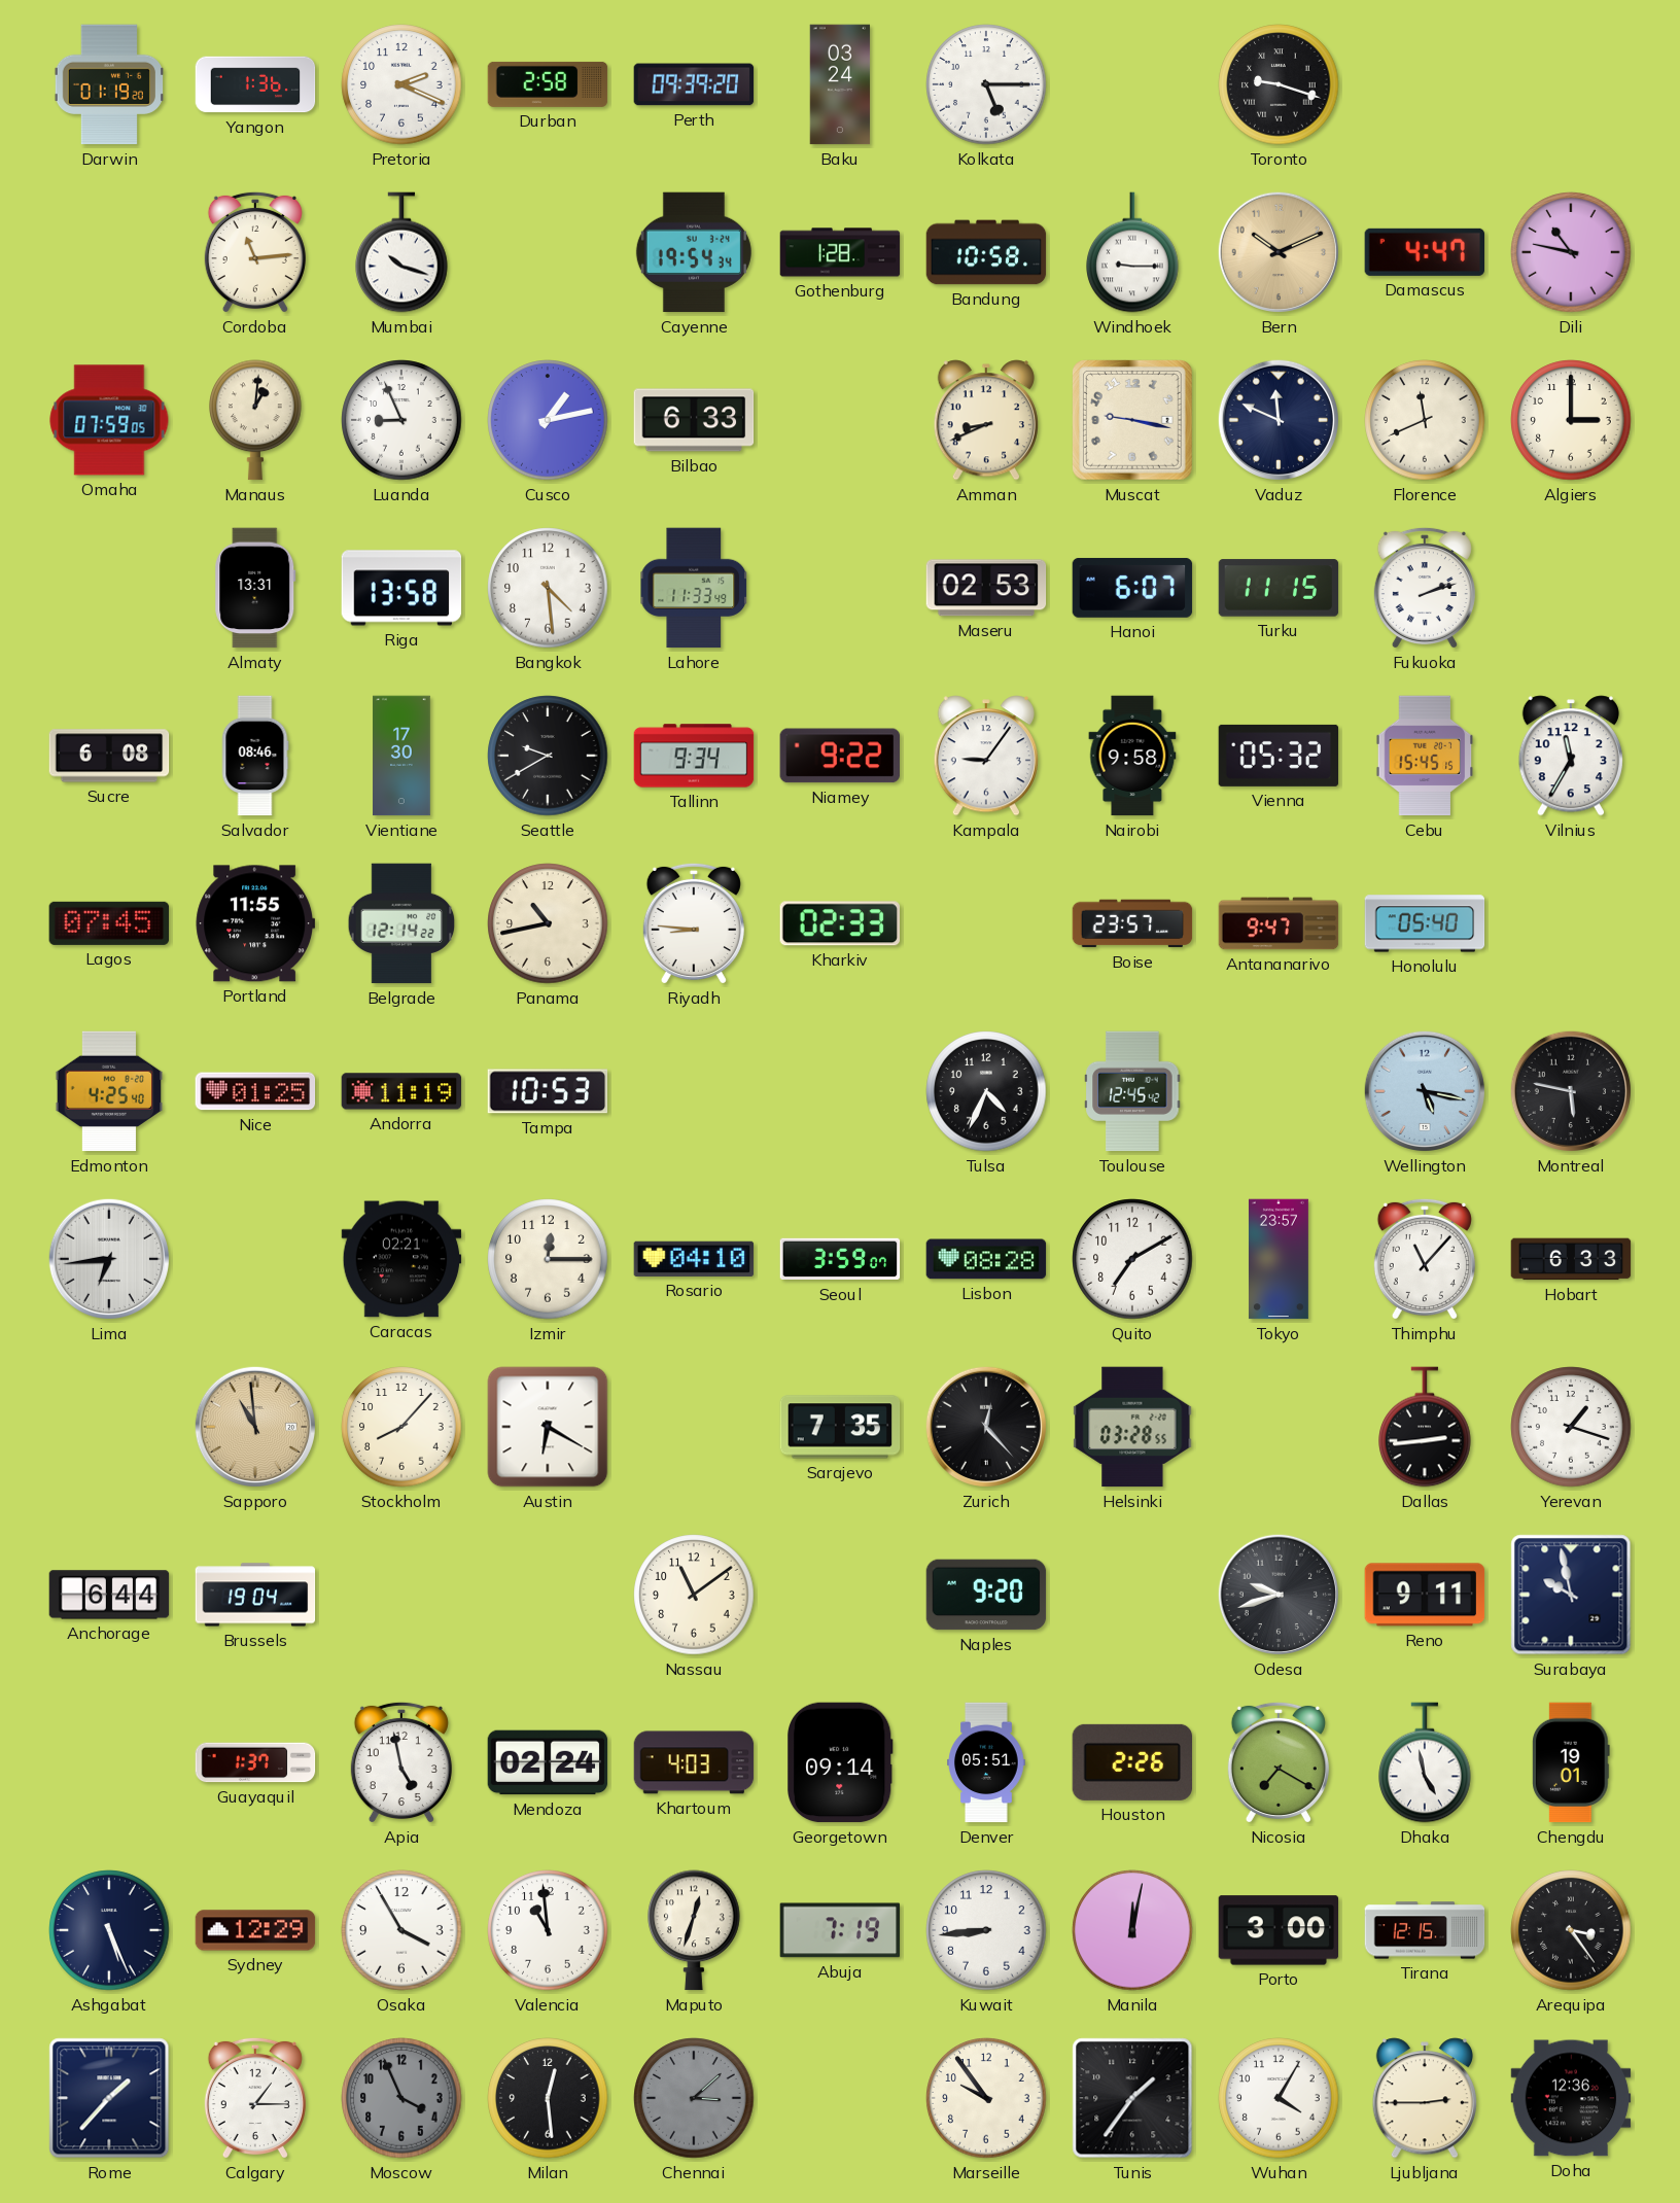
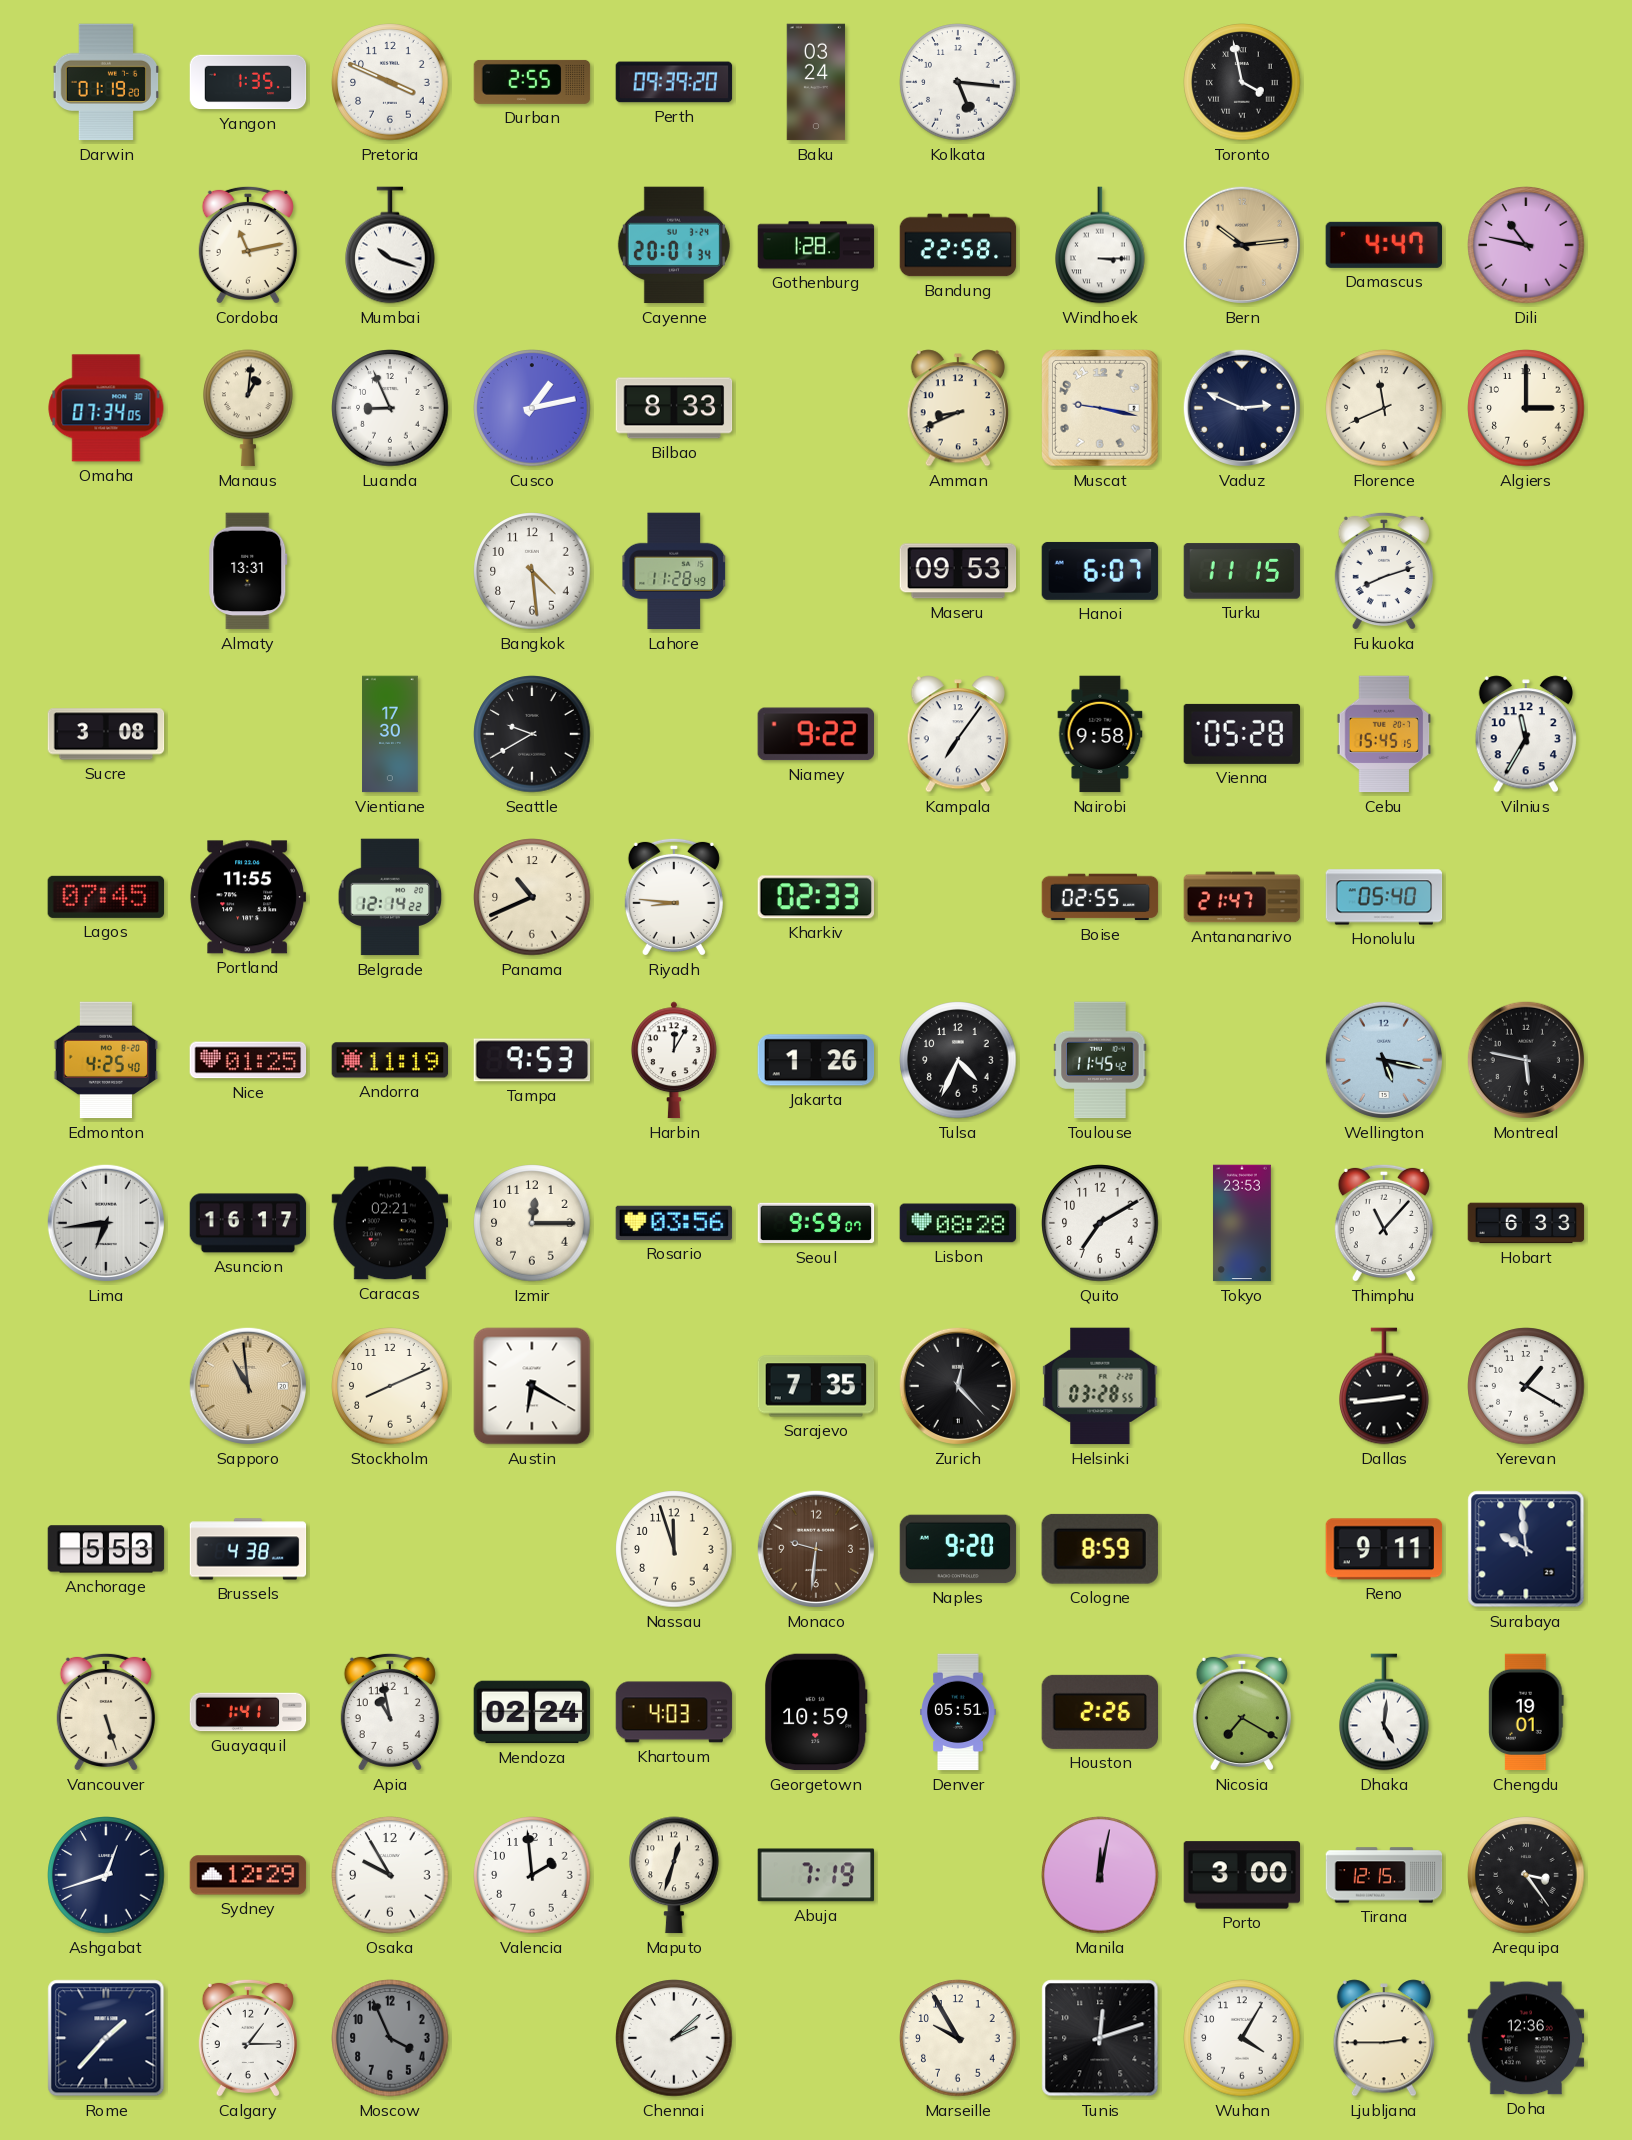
Yangon: 1:36 -> 1:35 (248, 82)
Pretoria: 2:19 -> 3:49 (390, 82)
Durban: 2:58 -> 2:55 (532, 82)
Kolkata: 5:15 -> 5:16 (958, 82)
Toronto: 9:18 -> 3:58 (1242, 82)
Cordoba: 11:14 -> 11:13 (248, 245)
Cayenne: 19:54 -> 20:01 (674, 245)
Bandung: 10:58 -> 22:58 (958, 245)
Windhoek: 9:15 -> 3:15 (1100, 245)
Bern: 10:11 -> 10:14 (1242, 245)
Omaha: 07:59 -> 07:34 (106, 408)
Bilbao: 6:33 -> 8:33 (674, 408)
Vaduz: 11:49 -> 2:49 (1242, 408)
Riga: 13:58 -> none (401, 588)
Lahore: 11:33 -> 11:28 (674, 571)
Maseru: 02:53 -> 09:53 (958, 571)
Fukuoka: 2:12 -> 8:12 (1384, 571)
Sucre: 6:08 -> 3:08 (106, 734)
Salvador: 08:46 -> none (255, 756)
Tallinn: 9:34 -> none (694, 756)
Kampala: 9:06 -> 7:06 (958, 734)
Vienna: 05:32 -> 05:28 (1242, 734)
Panama: 10:43 -> 10:41 (532, 897)
Boise: 23:57 -> 02:55 (1100, 897)
Antananarivo: 9:47 -> 21:47 (1242, 897)
Tampa: 10:53 -> 9:53 (532, 1060)
Harbin: none -> 12:05 (674, 1060)
Jakarta: none -> 1:26 (816, 1060)
Toulouse: 12:45 -> 11:45 (1100, 1060)
Asuncion: none -> 16:17 (248, 1223)
Rosario: 04:10 -> 03:56 (674, 1223)
Seoul: 3:59 -> 9:59 (816, 1223)
Tokyo: 23:57 -> 23:53 (1242, 1223)
Stockholm: 8:07 -> 8:11 (390, 1386)
Yerevan: 1:18 -> 1:20 (1526, 1386)
Anchorage: 6:44 -> 5:53 (106, 1549)
Brussels: 19:04 -> 4:38 (248, 1549)
Nassau: 11:09 -> 11:57 (674, 1549)
Monaco: none -> 9:31 (816, 1549)
Cologne: none -> 8:59 (1100, 1549)
Odesa: 9:42 -> none (1279, 1595)
Surabaya: 9:58 -> 9:59 (1526, 1549)
Vancouver: none -> 5:27 (106, 1712)
Guayaquil: 1:37 -> 1:41 (248, 1712)
Apia: 4:58 -> 10:58 (390, 1712)
Georgetown: 09:14 -> 10:59 (816, 1712)
Dhaka: 4:58 -> 5:01 (1384, 1712)
Ashgabat: 5:26 -> 12:42 (106, 1875)
Osaka: 3:55 -> 9:55 (390, 1875)
Valencia: 10:59 -> 1:59 (532, 1875)
Kuwait: 8:44 -> none (986, 1930)
Milan: 12:29 -> none (548, 2098)
Chennai: 3:08 -> 2:08 (674, 2038)
Chennai dial: grey -> white (674, 2038)
Marseille: 9:54 -> 9:55 (958, 2038)
Tunis: 1:36 -> 12:12 (1100, 2038)
